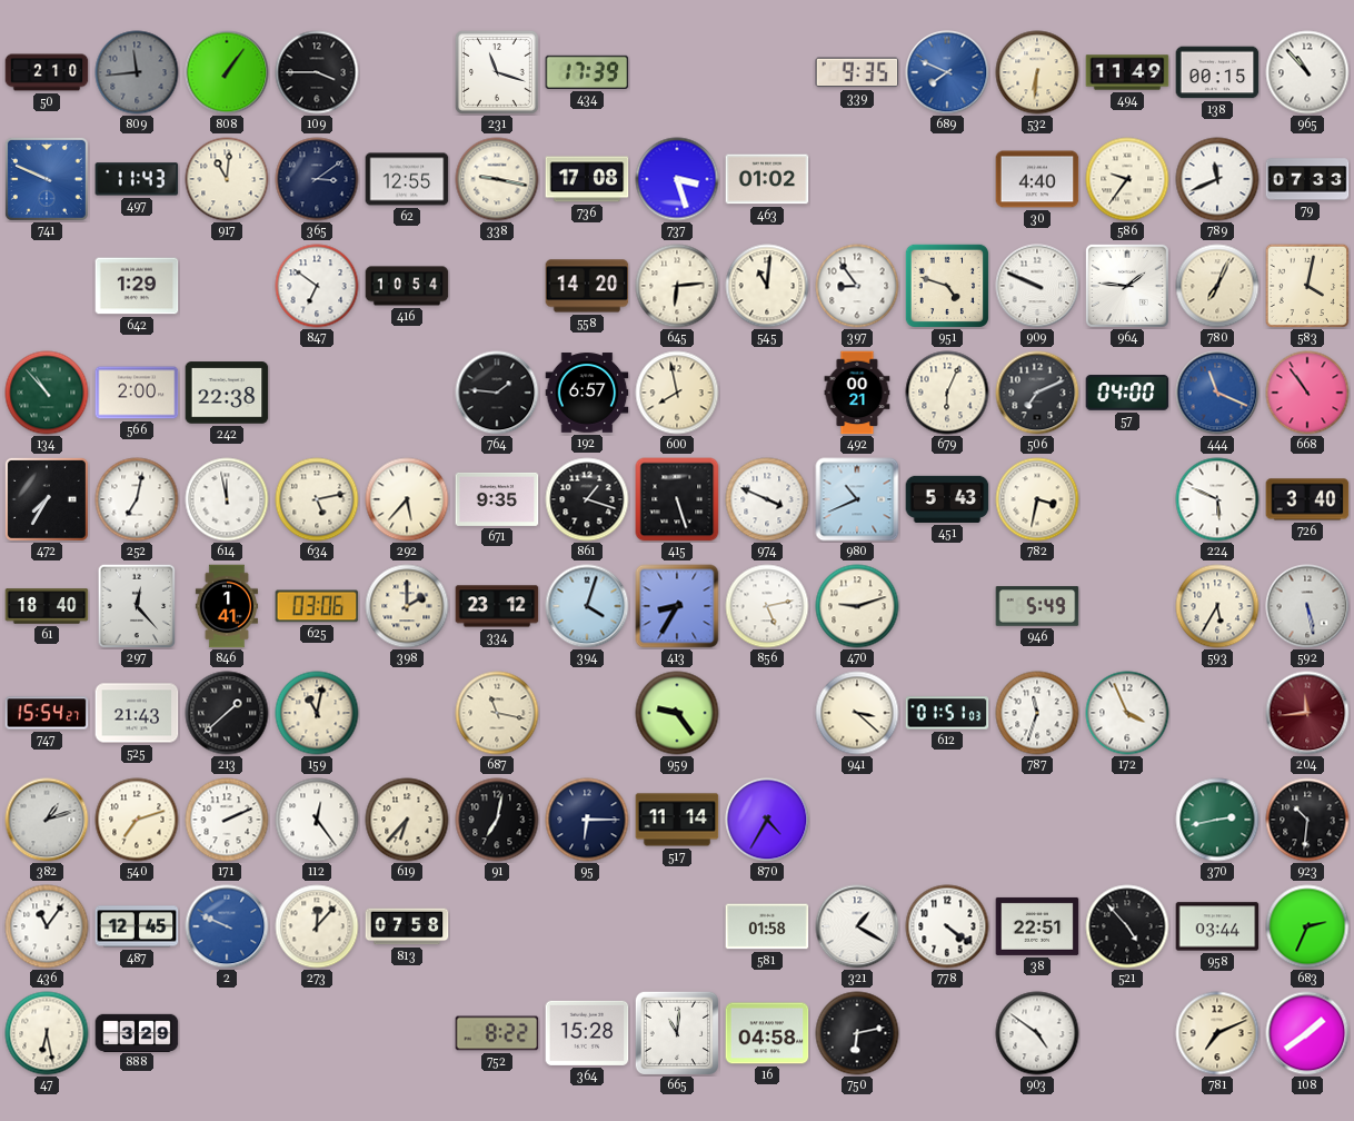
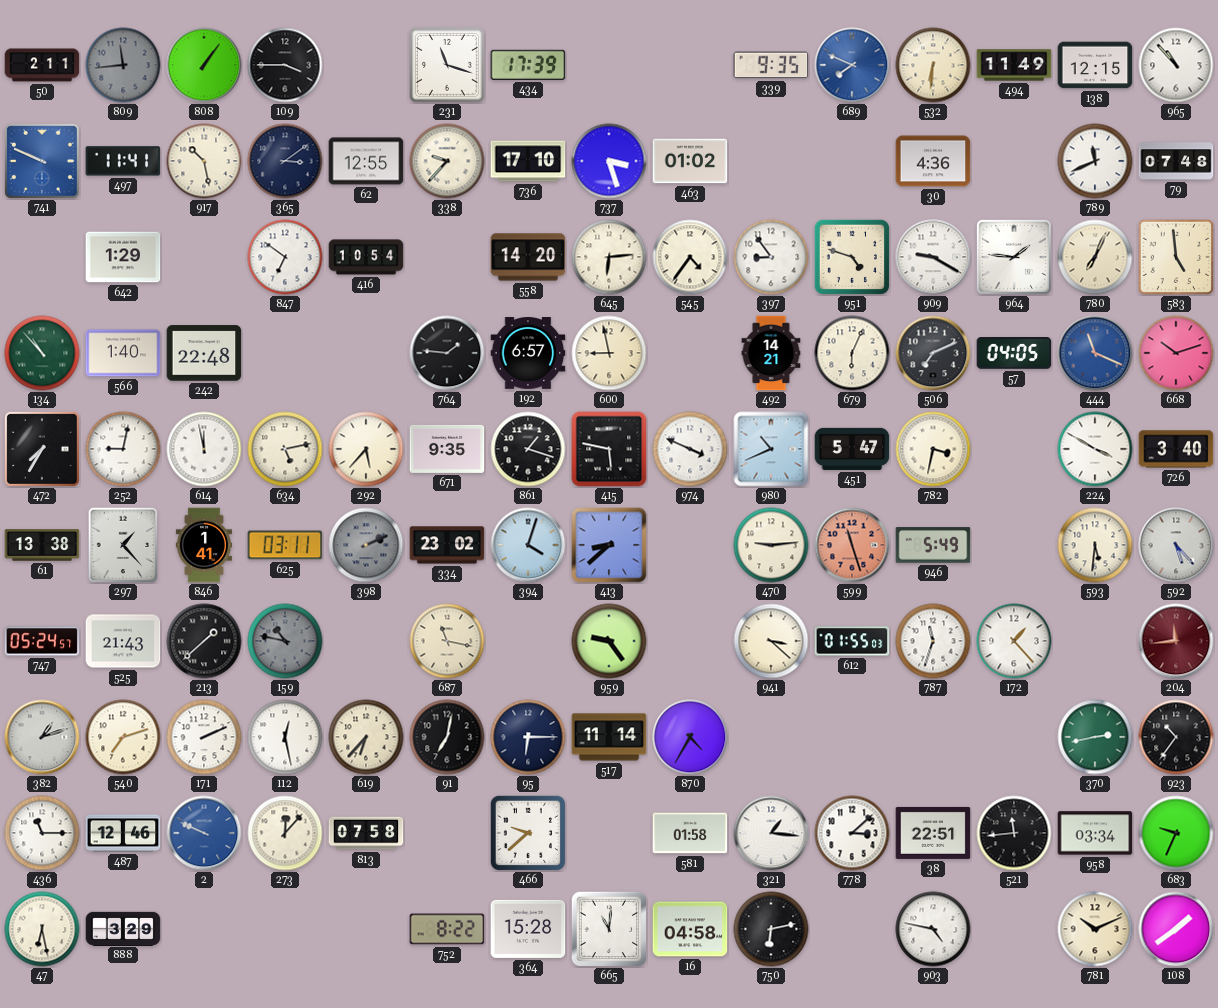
50: 2:10 -> 2:11 (42, 65)
138: 00:15 -> 12:15 (1095, 65)
497: 11:43 -> 11:41 (123, 161)
917: 11:01 -> 10:28 (204, 161)
338: 9:17 -> 9:37 (447, 161)
736: 17:08 -> 17:10 (528, 161)
30: 4:40 -> 4:36 (933, 161)
586: 9:36 -> none (1127, 179)
79: 07:33 -> 07:48 (1176, 161)
545: 11:01 -> 4:36 (690, 257)
909: 9:49 -> 9:20 (933, 257)
583: 4:02 -> 4:59 (1176, 257)
566: 2:00 -> 1:40 (123, 353)
242: 22:38 -> 22:48 (204, 353)
600: 7:58 -> 8:58 (609, 353)
492: 00:21 -> 14:21 (771, 353)
57: 04:00 -> 04:05 (1014, 353)
668: 10:54 -> 10:12 (1176, 353)
252: 7:02 -> 9:02 (123, 449)
415: 5:27 -> 5:47 (609, 449)
451: 5:43 -> 5:47 (852, 449)
224: 5:49 -> 3:50 (1095, 449)
61: 18:40 -> 13:38 (42, 545)
297: 12:23 -> 1:23 (123, 545)
625: 03:06 -> 03:11 (285, 545)
398: 2:00 -> 2:11 (366, 545)
398 dial: cream -> grey (366, 545)
334: 23:12 -> 23:02 (447, 545)
413: 8:35 -> 8:38 (609, 545)
856: 5:13 -> none (767, 606)
470: 9:12 -> 9:14 (771, 545)
599: none -> 11:27 (852, 545)
593: 5:35 -> 5:31 (1095, 545)
592: 5:28 -> 5:23 (1176, 545)
747: 15:54 -> 05:24 (42, 641)
159: 11:02 -> 10:47 (285, 641)
159 dial: cream -> grey (285, 641)
612: 01:51 -> 01:55 (852, 641)
172: 3:56 -> 1:23 (1014, 641)
112: 12:24 -> 12:28 (285, 737)
923: 10:31 -> 10:36 (1176, 737)
436: 11:06 -> 11:15 (42, 833)
487: 12:45 -> 12:46 (123, 833)
466: none -> 9:38 (527, 832)
321: 1:20 -> 1:16 (771, 833)
778: 4:21 -> 3:08 (852, 833)
521: 4:53 -> 11:44 (1014, 833)
958: 03:44 -> 03:34 (1095, 833)
683: 2:34 -> 9:34 (1176, 833)
903: 4:51 -> 4:47 (933, 929)
781: 7:11 -> 10:11 (1095, 929)
